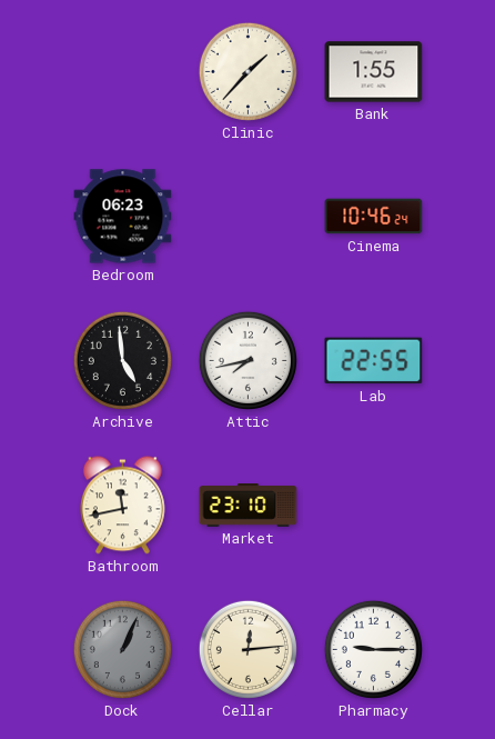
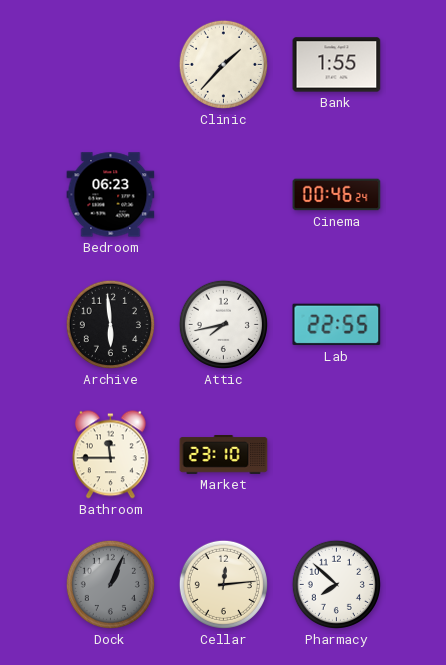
Cinema: 10:46 -> 00:46 (337, 195)
Archive: 4:59 -> 5:59 (110, 324)
Bathroom: 11:43 -> 11:45 (110, 455)
Pharmacy: 9:15 -> 7:52 (336, 584)
